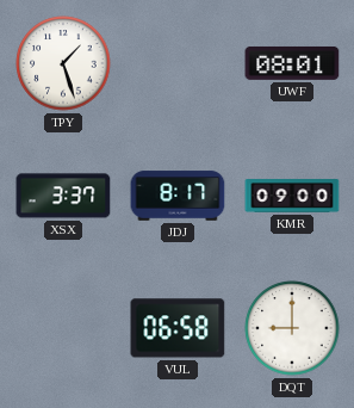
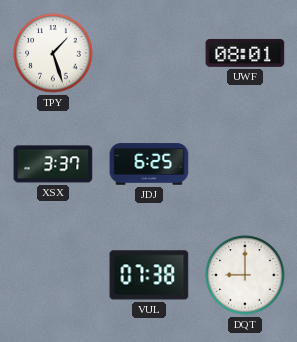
JDJ: 8:17 -> 6:25 (149, 164)
KMR: 09:00 -> none (292, 197)
VUL: 06:58 -> 07:38 (149, 275)
